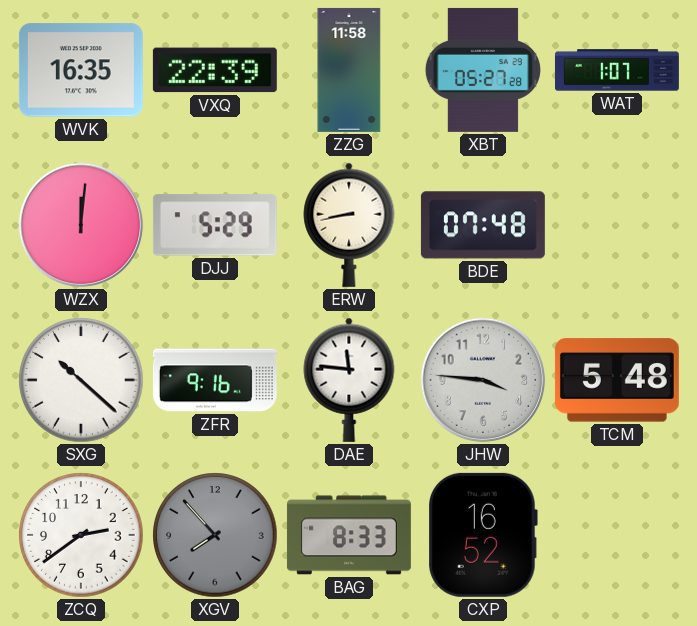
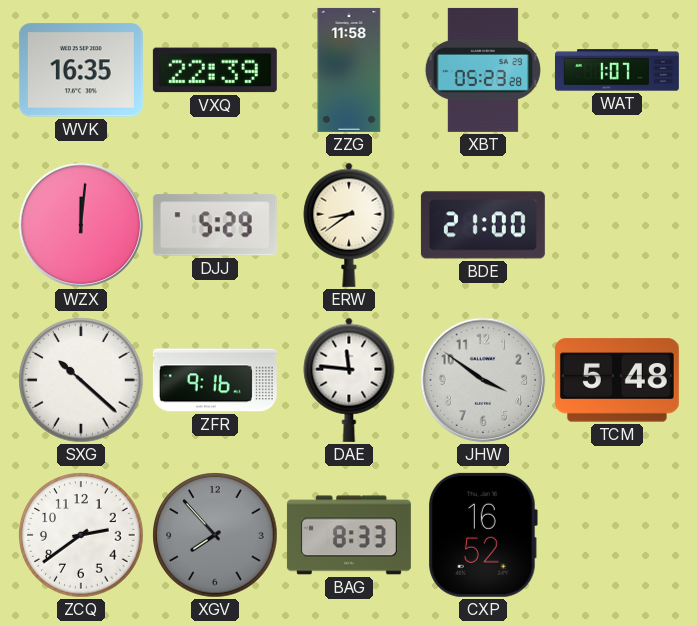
XBT: 05:27 -> 05:23 (483, 70)
ERW: 8:43 -> 8:39 (349, 225)
BDE: 07:48 -> 21:00 (483, 225)
JHW: 3:46 -> 3:51 (483, 380)
